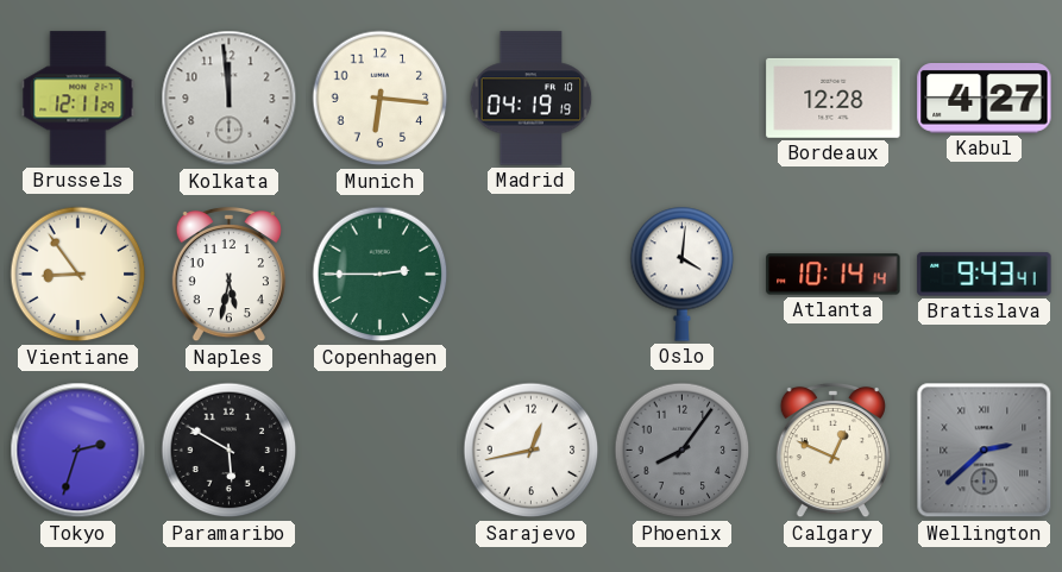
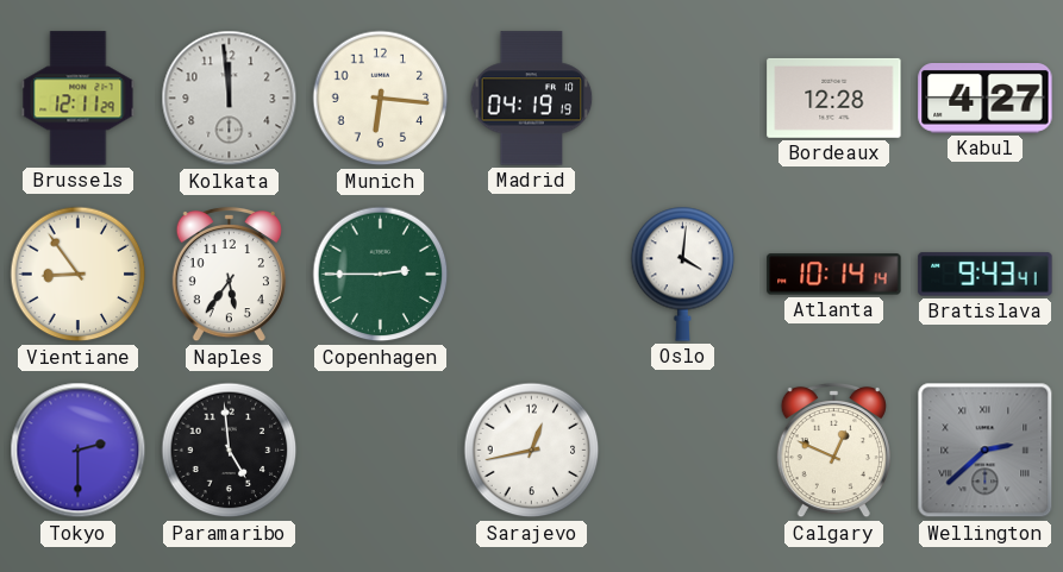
Naples: 5:32 -> 5:36 (229, 275)
Tokyo: 2:33 -> 2:30 (79, 451)
Paramaribo: 5:50 -> 4:59 (230, 451)
Phoenix: 8:06 -> none (683, 451)
